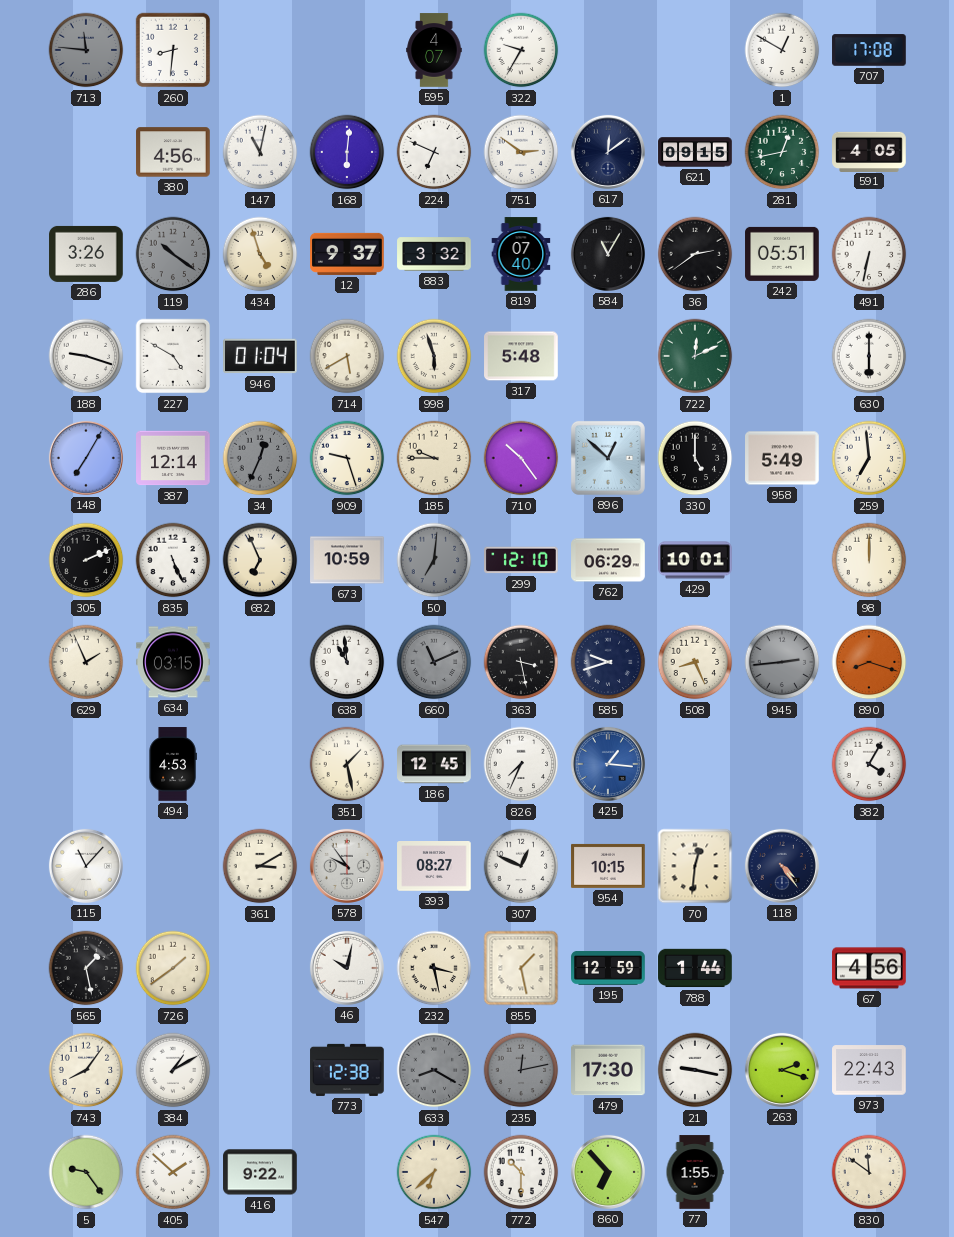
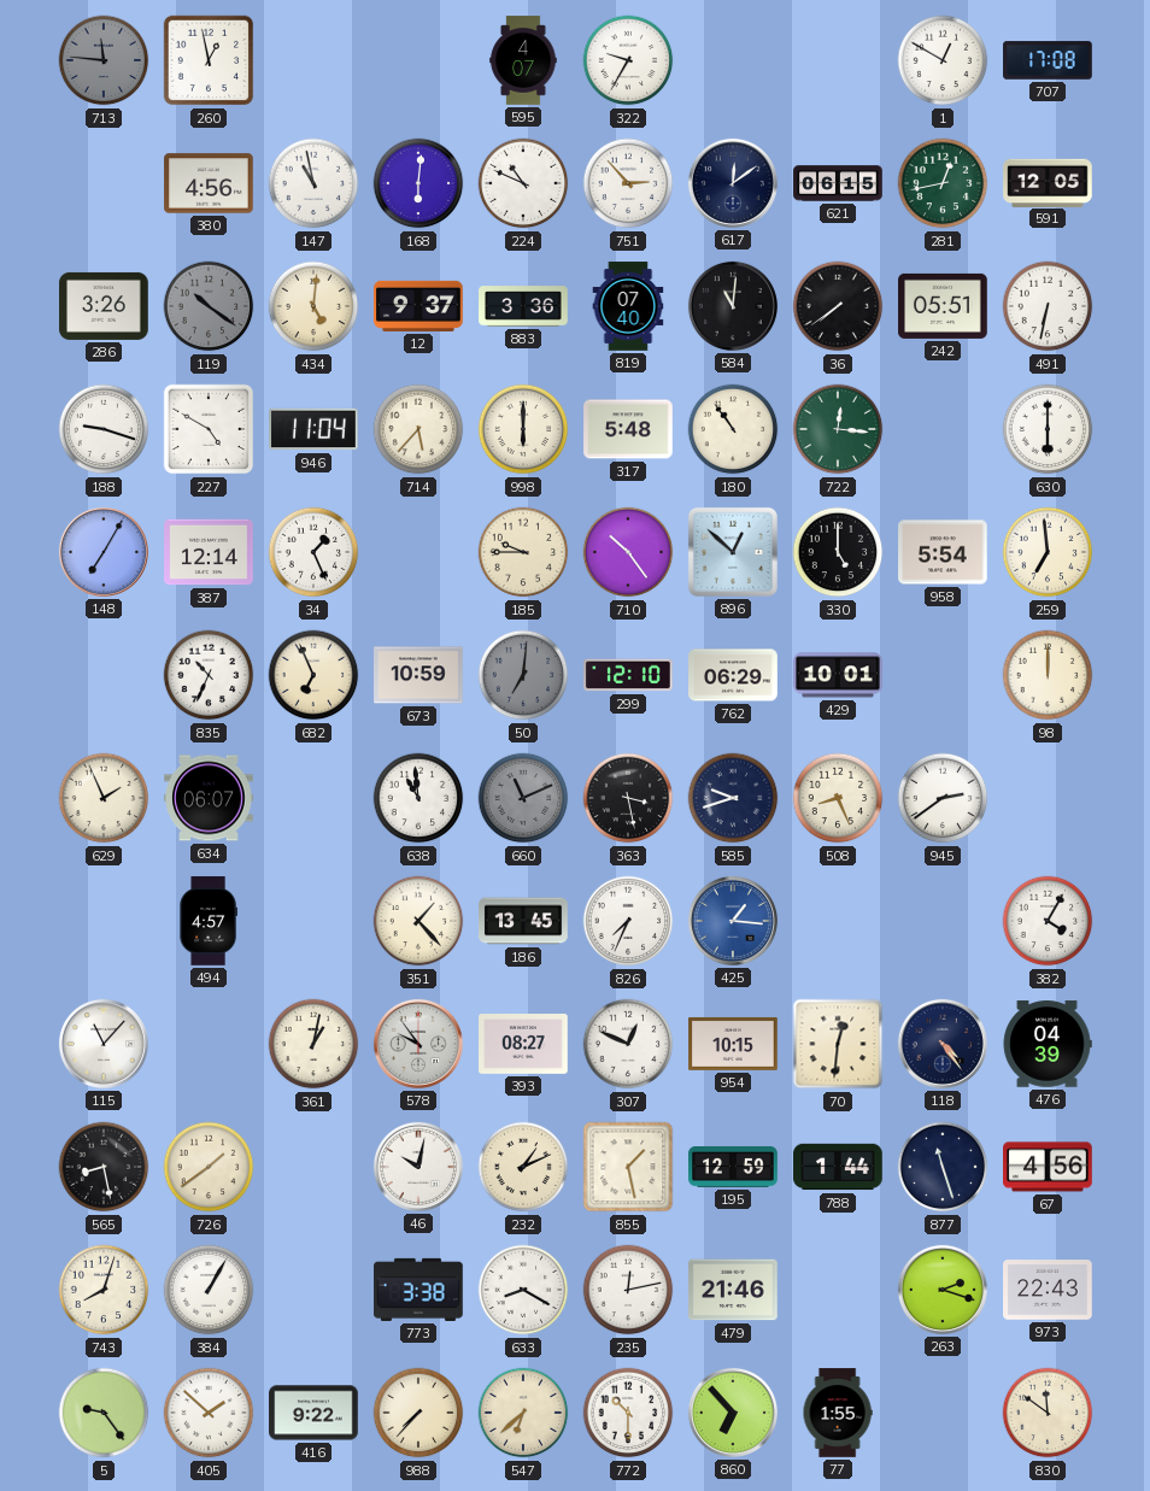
260: 8:31 -> 12:58 (209, 60)
147: 11:02 -> 10:58 (313, 183)
224: 6:49 -> 10:49 (523, 183)
751: 2:51 -> 2:53 (628, 183)
621: 09:15 -> 06:15 (838, 183)
591: 4:05 -> 12:05 (1048, 182)
434: 4:57 -> 5:01 (313, 306)
883: 3:32 -> 3:36 (523, 306)
584: 11:05 -> 11:01 (733, 306)
36: 2:39 -> 7:39 (838, 306)
946: 01:04 -> 11:04 (313, 429)
714: 5:40 -> 5:37 (418, 429)
998: 5:57 -> 6:00 (523, 429)
180: none -> 10:54 (733, 429)
722: 12:11 -> 12:16 (838, 429)
34: 12:34 -> 1:26 (313, 552)
34 dial: grey -> white (313, 552)
909: 9:27 -> none (347, 458)
958: 5:49 -> 5:54 (943, 552)
305: 2:11 -> none (86, 560)
835: 5:26 -> 10:34 (209, 675)
634: 03:15 -> 06:07 (209, 798)
945: 2:44 -> 2:39 (943, 798)
945 dial: grey -> white (943, 798)
890: 8:18 -> none (869, 662)
494: 4:53 -> 4:57 (209, 921)
351: 1:28 -> 1:23 (418, 921)
186: 12:45 -> 13:45 (523, 921)
361: 3:10 -> 1:02 (313, 1044)
476: none -> 04:39 (1048, 1044)
565: 1:28 -> 8:28 (104, 1167)
232: 3:28 -> 1:11 (523, 1167)
877: none -> 11:27 (943, 1167)
743: 8:06 -> 8:03 (104, 1290)
384: 1:10 -> 1:05 (209, 1290)
773: 12:38 -> 3:38 (418, 1290)
633 dial: grey -> white (523, 1290)
235 dial: grey -> white (628, 1290)
479: 17:30 -> 21:46 (733, 1290)
21: 9:17 -> none (695, 1070)
988: none -> 7:37 (418, 1413)
